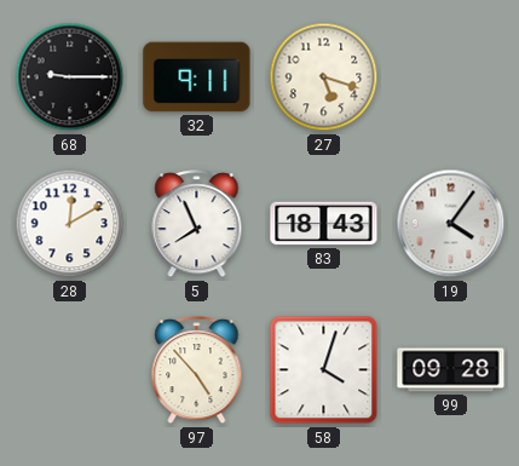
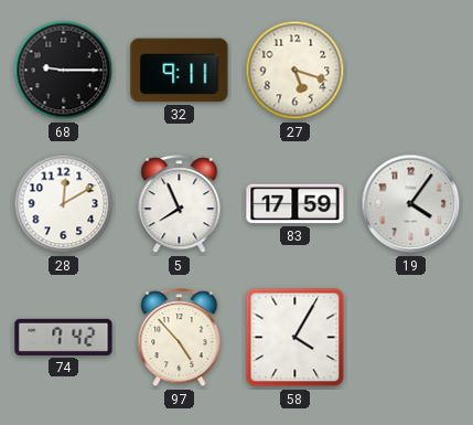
83: 18:43 -> 17:59 (295, 204)
74: none -> 7:42 (64, 337)
58: 4:03 -> 4:05 (295, 338)
99: 09:28 -> none (451, 370)
